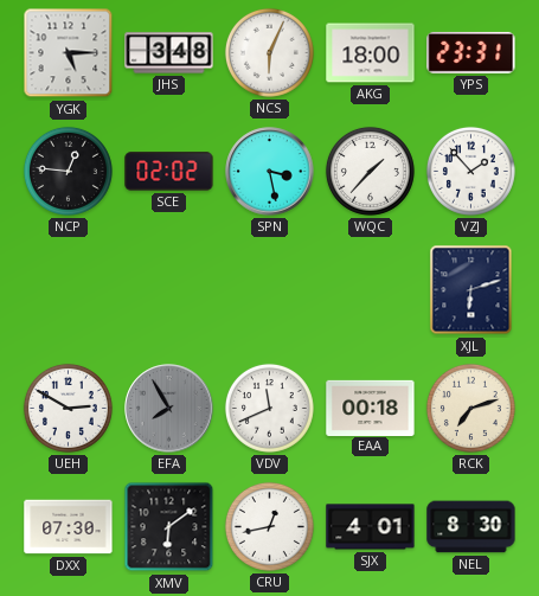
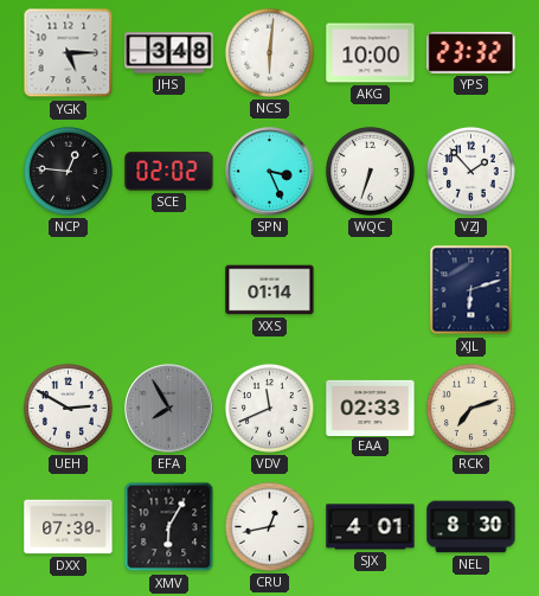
NCS: 6:04 -> 6:01 (269, 52)
AKG: 18:00 -> 10:00 (371, 53)
YPS: 23:31 -> 23:32 (471, 52)
SPN: 3:28 -> 3:26 (270, 172)
WQC: 1:37 -> 6:33 (370, 171)
XXS: none -> 01:14 (270, 290)
EAA: 00:18 -> 02:33 (371, 408)
XMV: 6:09 -> 6:05 (169, 527)
